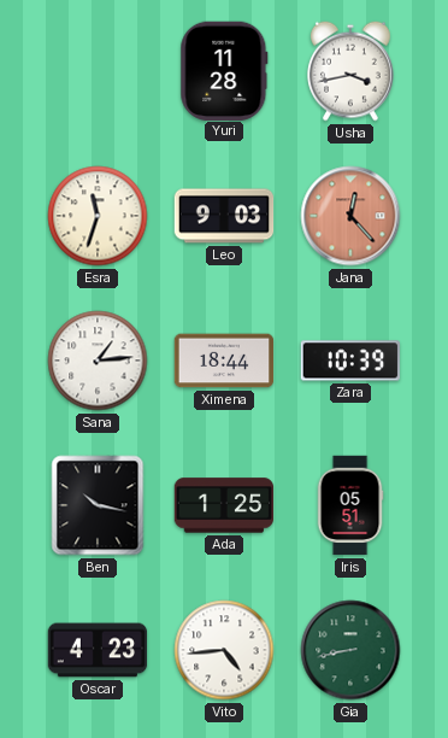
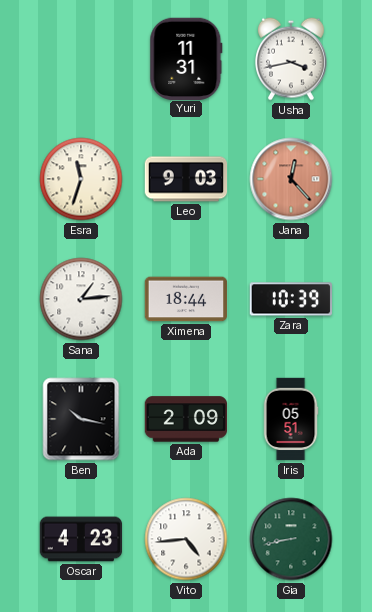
Yuri: 11:28 -> 11:31 (186, 58)
Ada: 1:25 -> 2:09 (186, 419)
